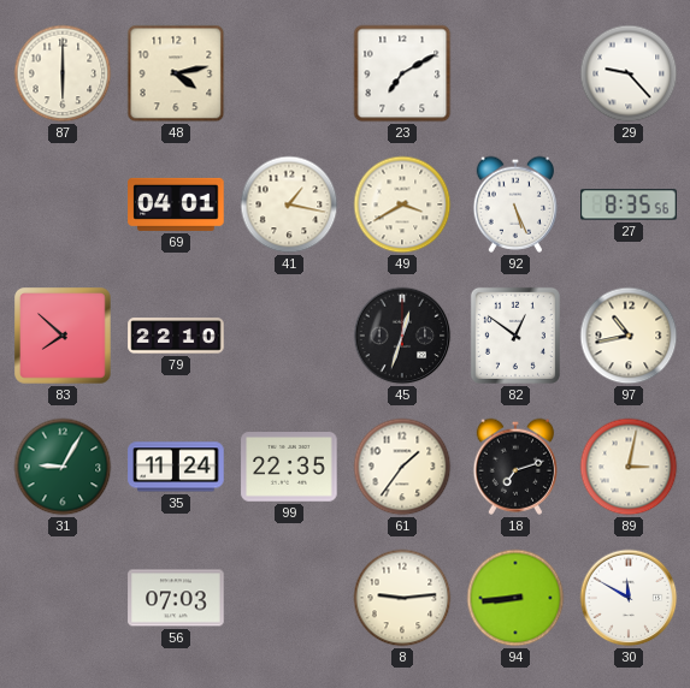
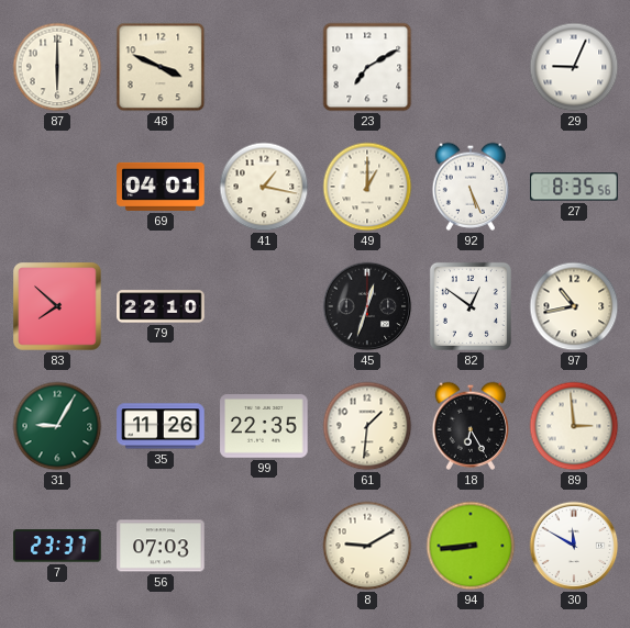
48: 4:13 -> 3:49 (161, 67)
29: 9:23 -> 9:04 (574, 67)
49: 3:40 -> 1:00 (367, 187)
35: 11:24 -> 11:26 (161, 426)
61: 1:36 -> 1:31 (367, 426)
18: 7:12 -> 6:25 (469, 426)
89: 3:02 -> 2:59 (574, 426)
7: none -> 23:37 (57, 546)
8: 9:14 -> 9:10 (367, 546)
